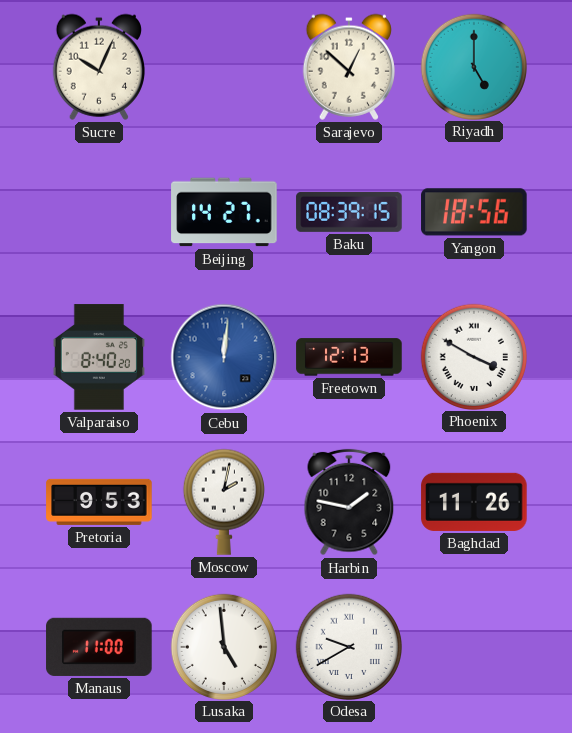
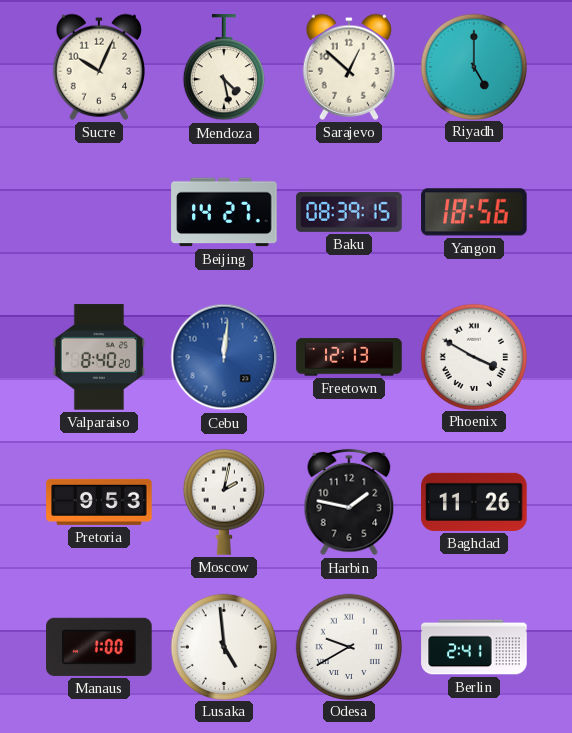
Mendoza: none -> 4:28 (224, 68)
Manaus: 11:00 -> 1:00 (99, 647)
Berlin: none -> 2:41 (474, 647)
